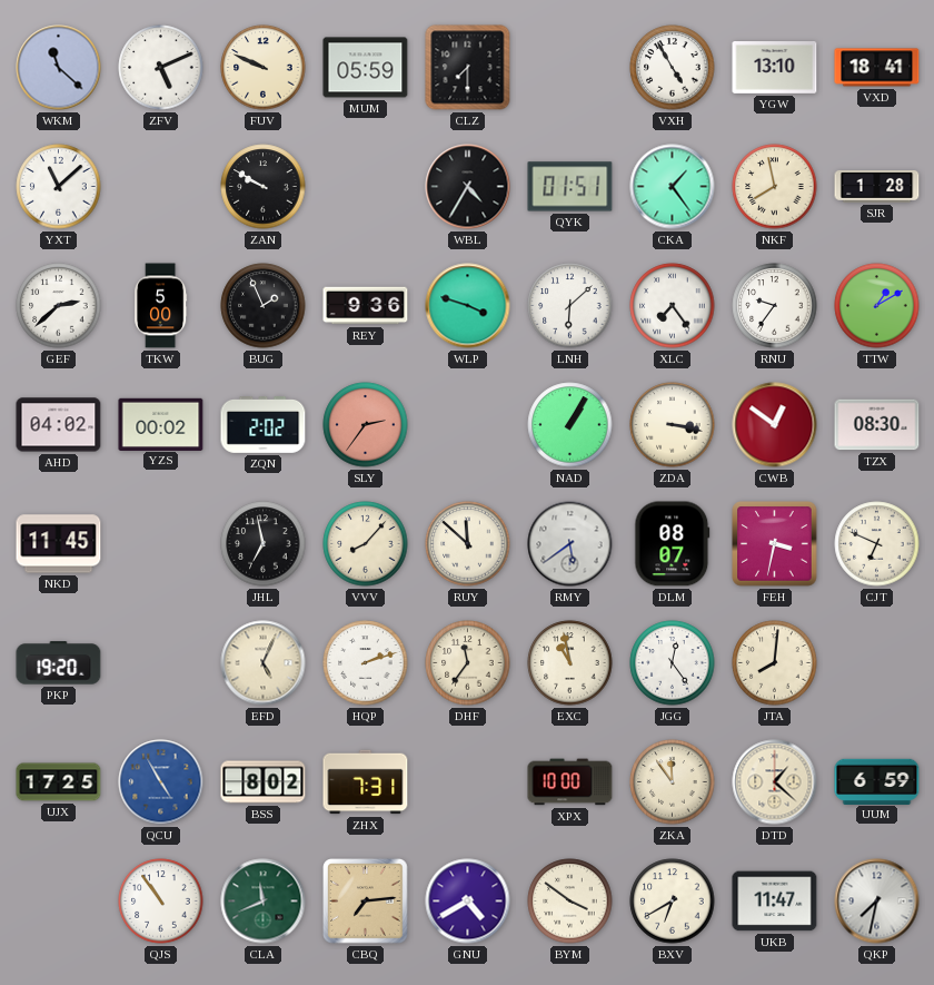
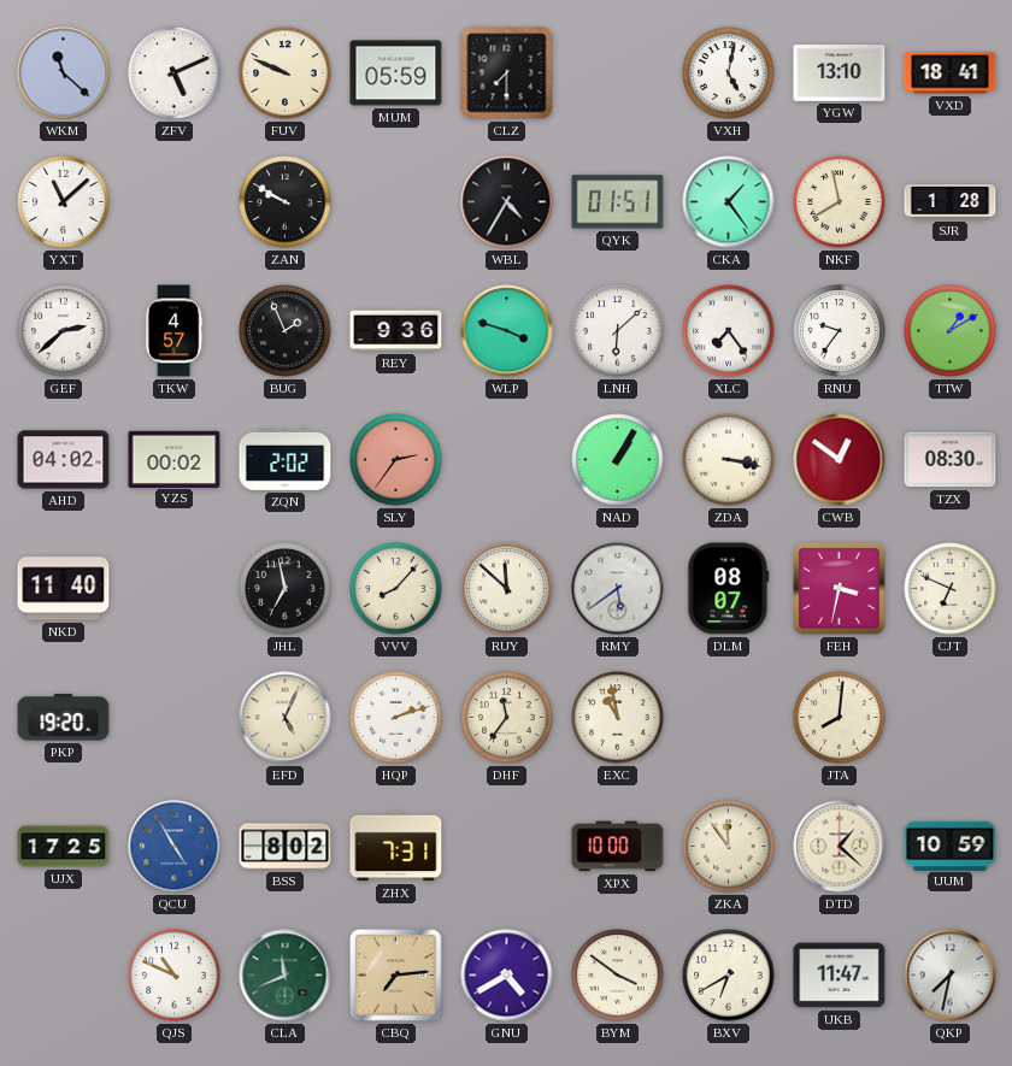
VXH: 4:55 -> 5:02 (729, 73)
TKW: 5:00 -> 4:57 (175, 331)
NKD: 11:45 -> 11:40 (64, 589)
JGG: 12:24 -> none (673, 663)
UUM: 6:59 -> 10:59 (951, 846)
QJS: 10:54 -> 10:49 (175, 976)
